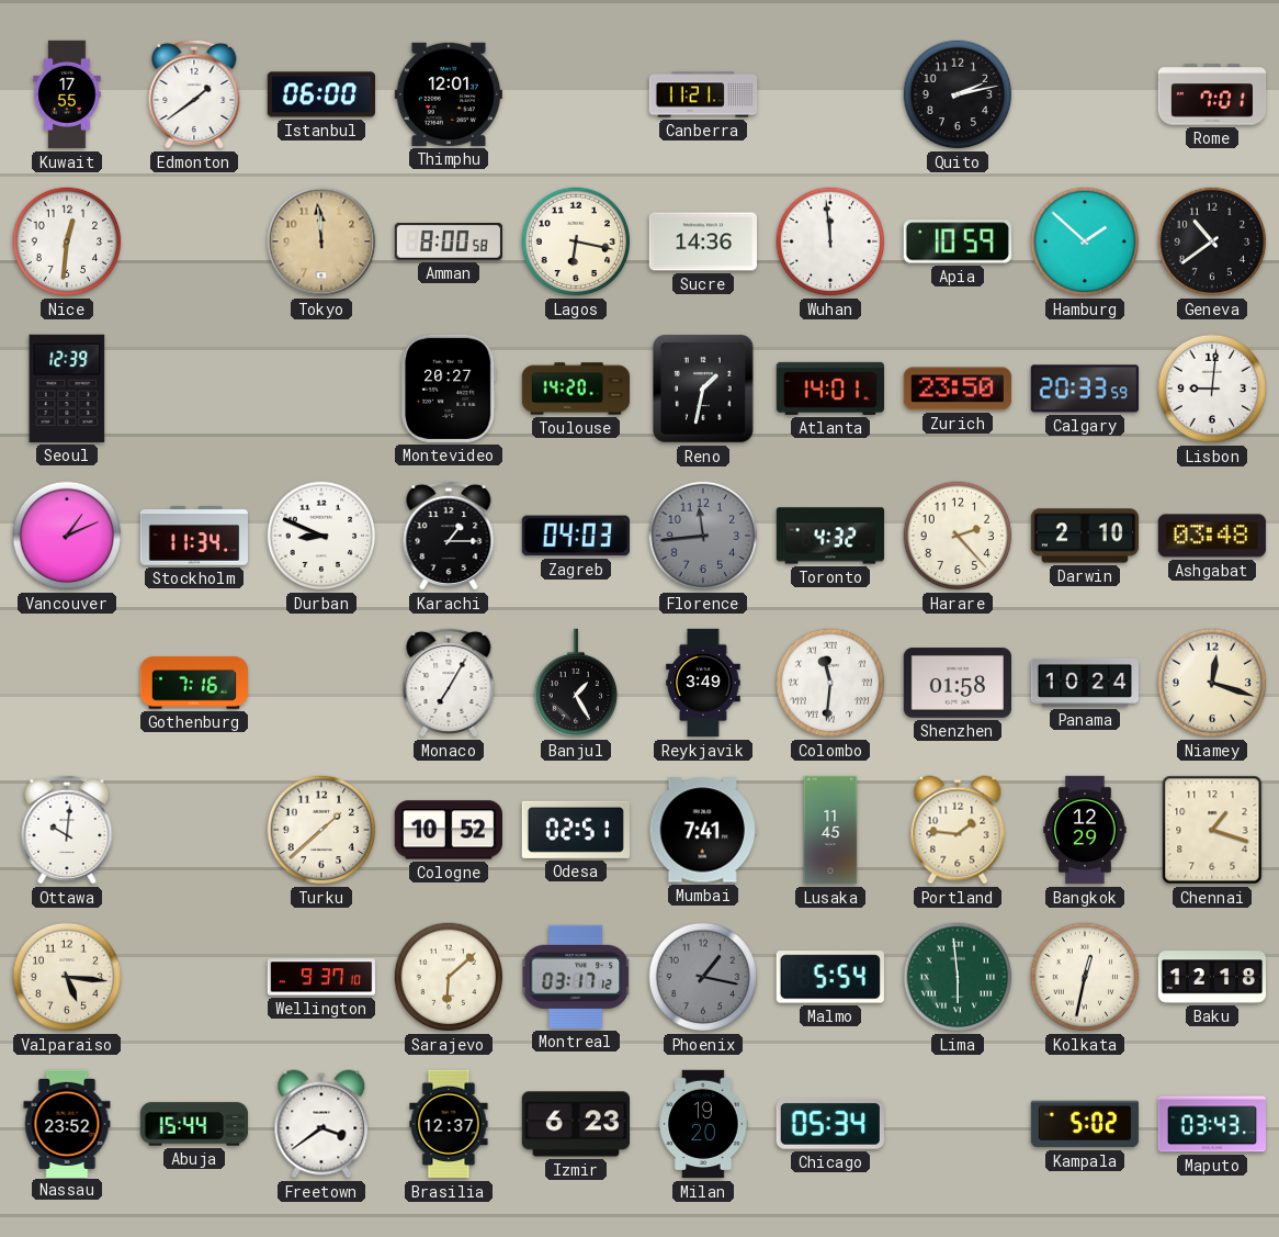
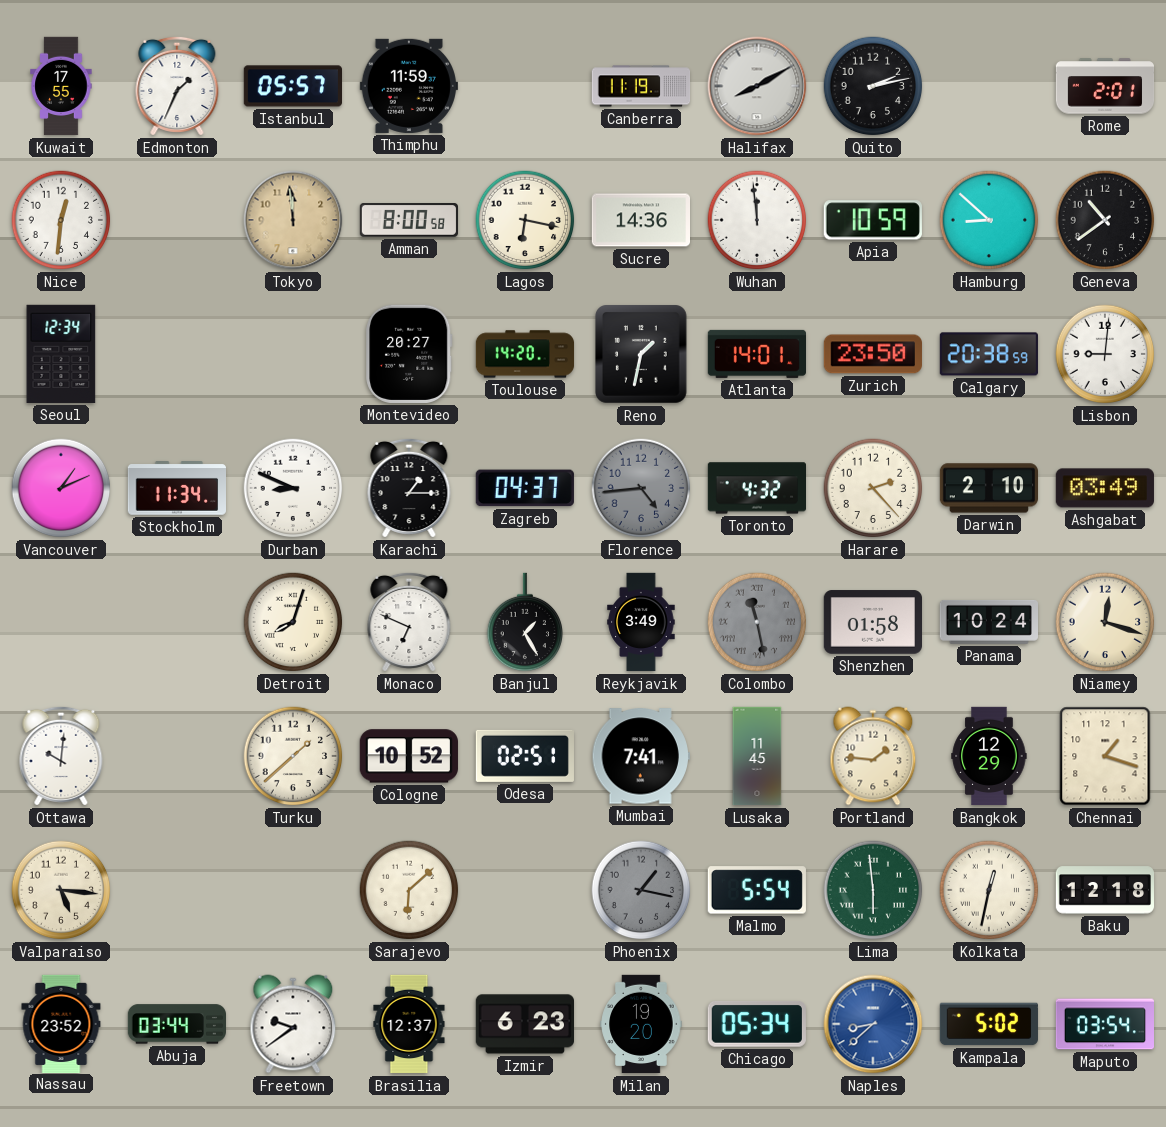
Edmonton: 1:39 -> 1:34 (177, 86)
Istanbul: 06:00 -> 05:57 (292, 86)
Thimphu: 12:01 -> 11:59 (409, 86)
Canberra: 11:21 -> 11:19 (641, 86)
Halifax: none -> 8:10 (757, 86)
Rome: 7:01 -> 2:01 (1105, 86)
Hamburg: 1:52 -> 8:52 (989, 220)
Seoul: 12:39 -> 12:34 (61, 354)
Calgary: 20:33 -> 20:38 (989, 354)
Zagreb: 04:03 -> 04:37 (525, 488)
Florence: 11:44 -> 4:44 (641, 488)
Ashgabat: 03:48 -> 03:49 (1105, 488)
Gothenburg: 7:16 -> none (193, 683)
Detroit: none -> 8:03 (293, 622)
Monaco: 7:05 -> 6:49 (409, 622)
Colombo: 11:31 -> 11:28 (757, 622)
Colombo dial: white -> grey (757, 622)
Wellington: 9:37 -> none (320, 977)
Montreal: 03:17 -> none (576, 977)
Abuja: 15:44 -> 03:44 (176, 1024)
Freetown: 3:39 -> 9:39 (293, 1024)
Naples: none -> 8:38 (873, 1024)
Maputo: 03:43 -> 03:54 (1104, 1024)
